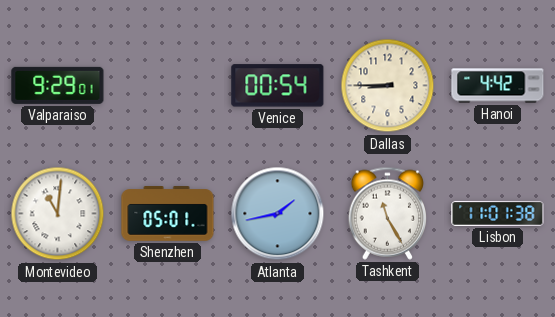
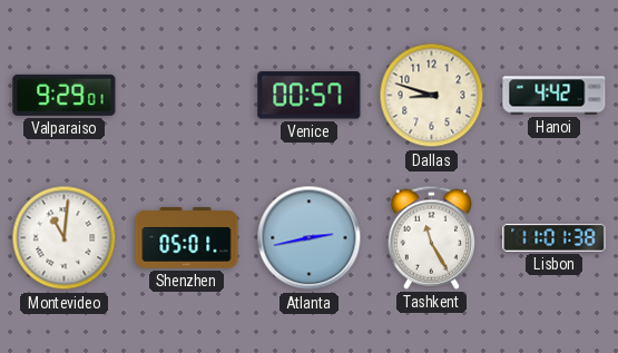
Venice: 00:54 -> 00:57 (310, 96)
Dallas: 8:45 -> 8:48 (432, 96)
Atlanta: 1:43 -> 2:43 (310, 238)
